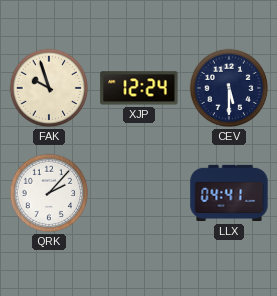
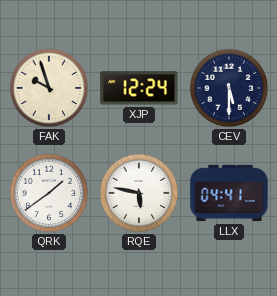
QRK: 2:07 -> 1:39 (49, 193)
RQE: none -> 5:47 (139, 193)
